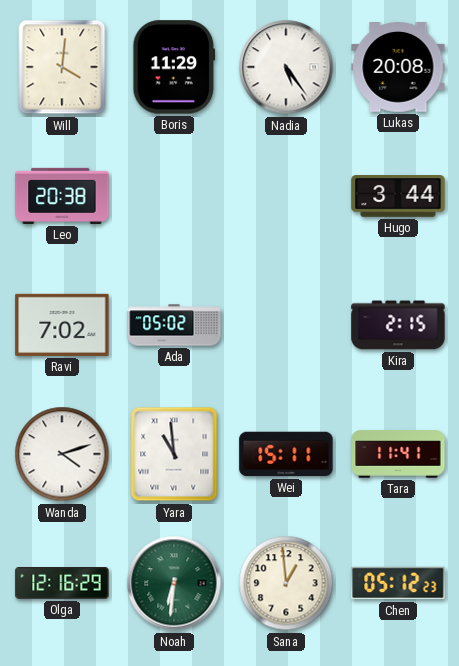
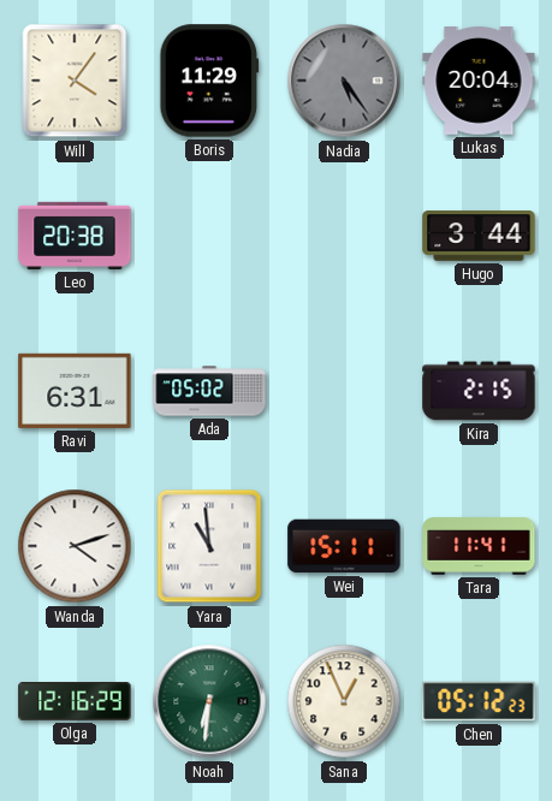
Will: 4:01 -> 4:06 (75, 81)
Nadia dial: white -> grey (344, 81)
Lukas: 20:08 -> 20:04 (479, 82)
Ravi: 7:02 -> 6:31 (75, 391)
Sana: 12:59 -> 12:56 (344, 701)
